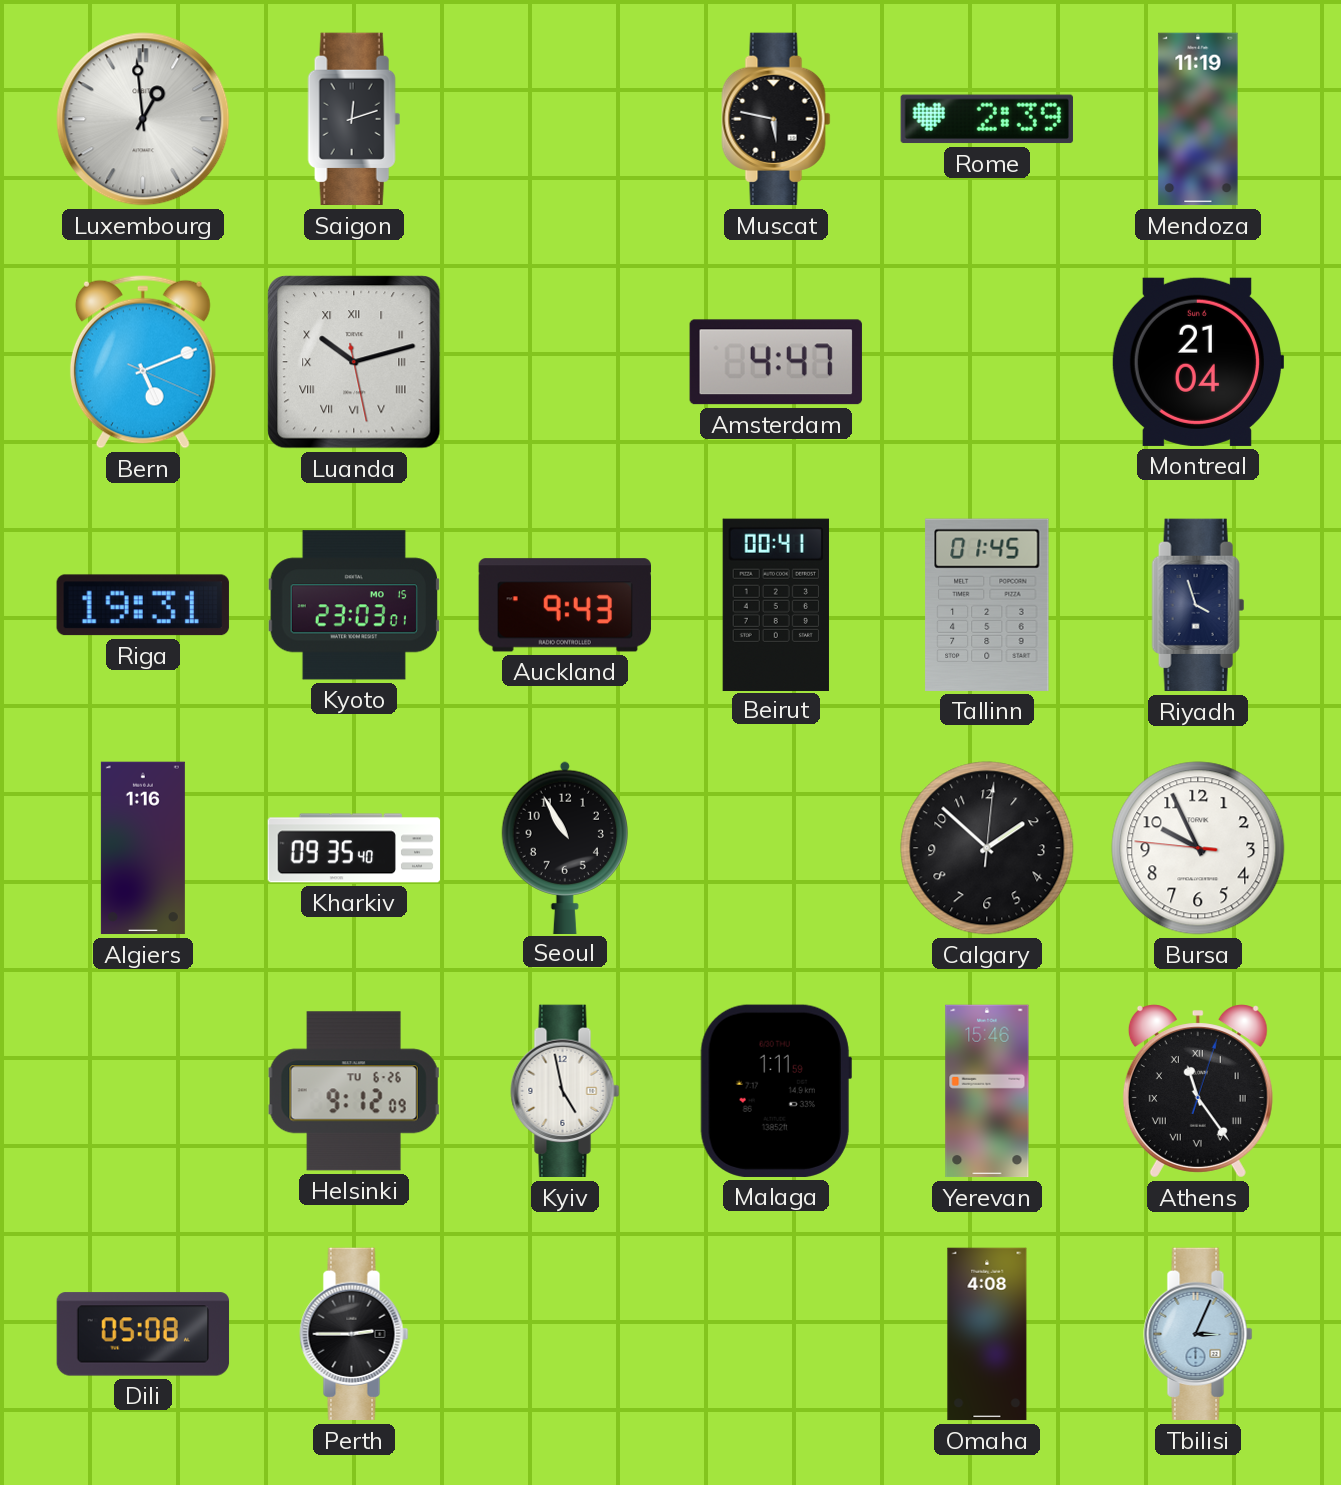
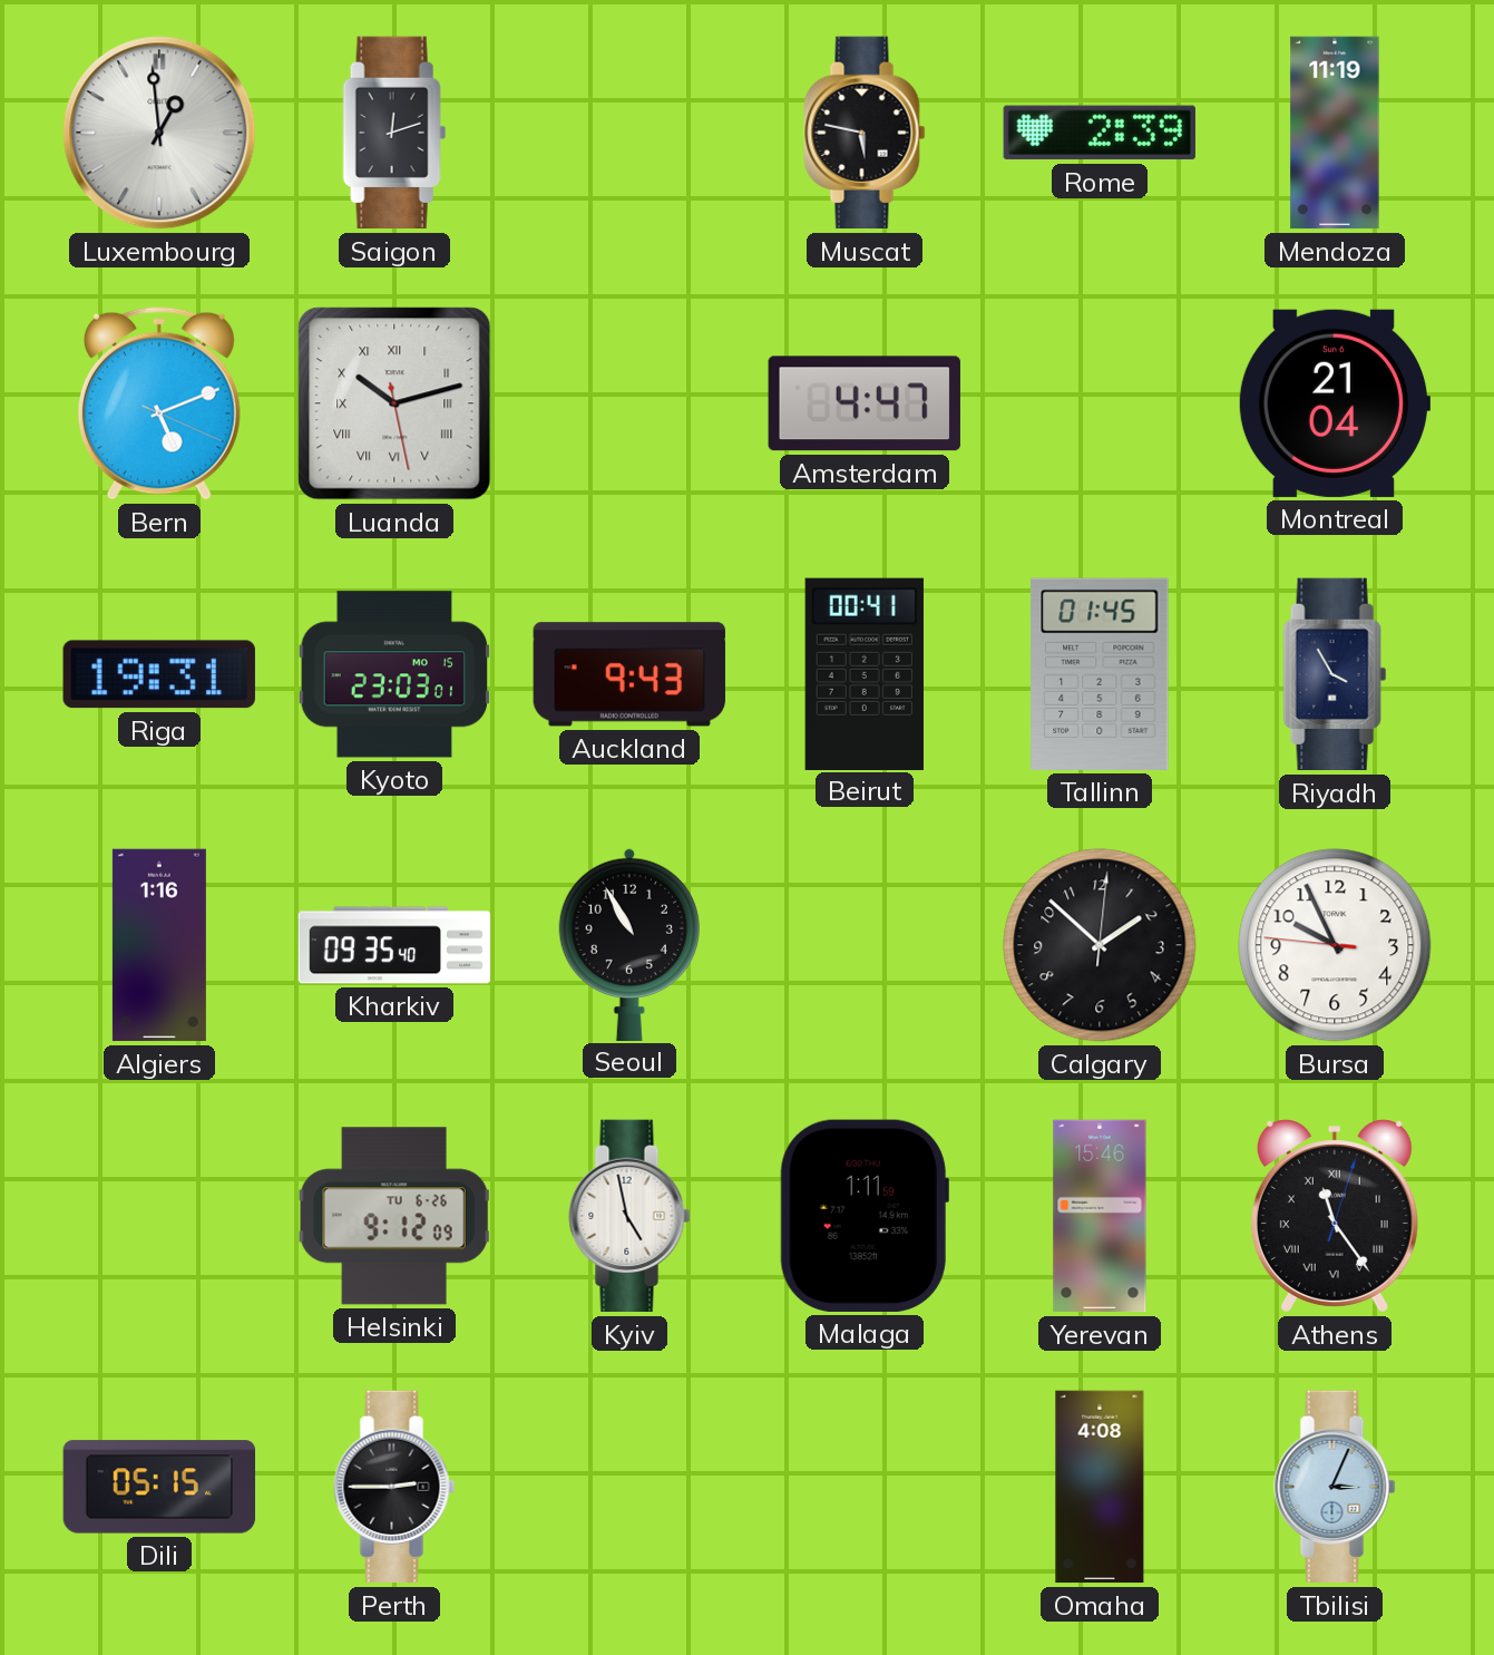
Riyadh: 3:57 -> 3:55 (1335, 674)
Dili: 05:08 -> 05:15 (159, 1487)
